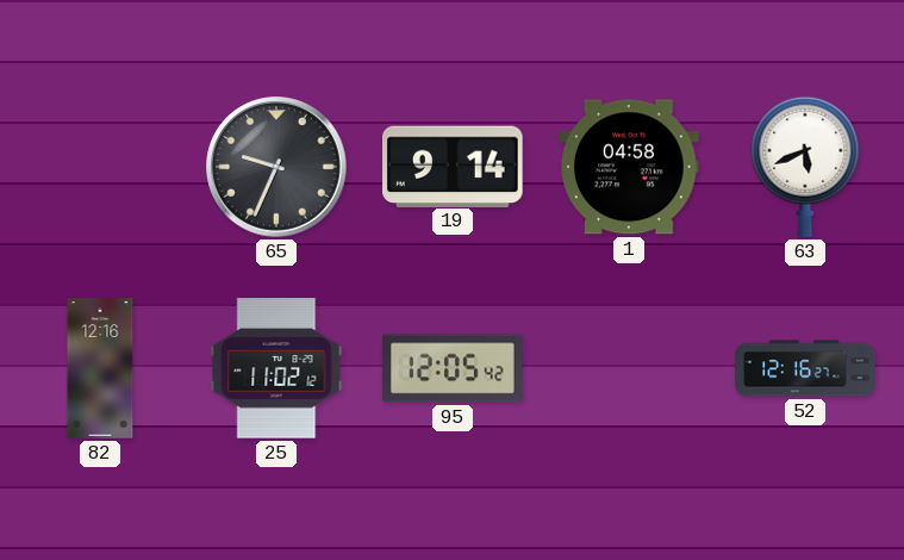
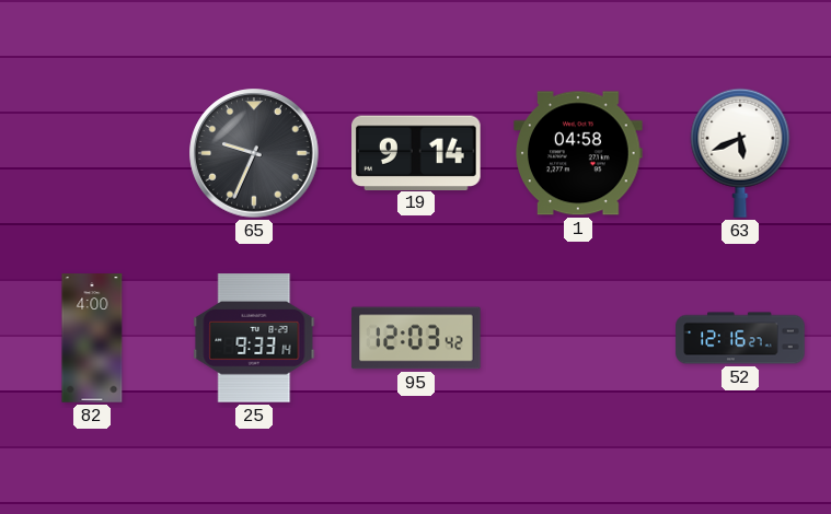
82: 12:16 -> 4:00 (92, 338)
25: 11:02 -> 9:33 (254, 338)
95: 12:05 -> 12:03 (416, 338)
